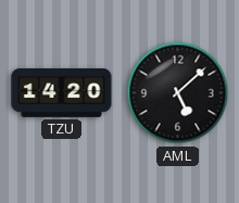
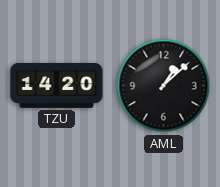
AML: 5:08 -> 1:08 (164, 86)
